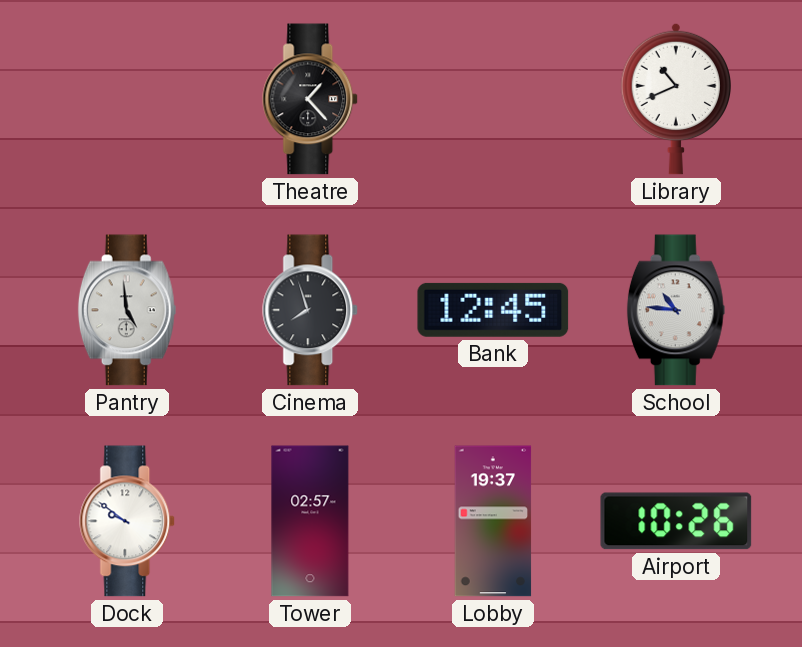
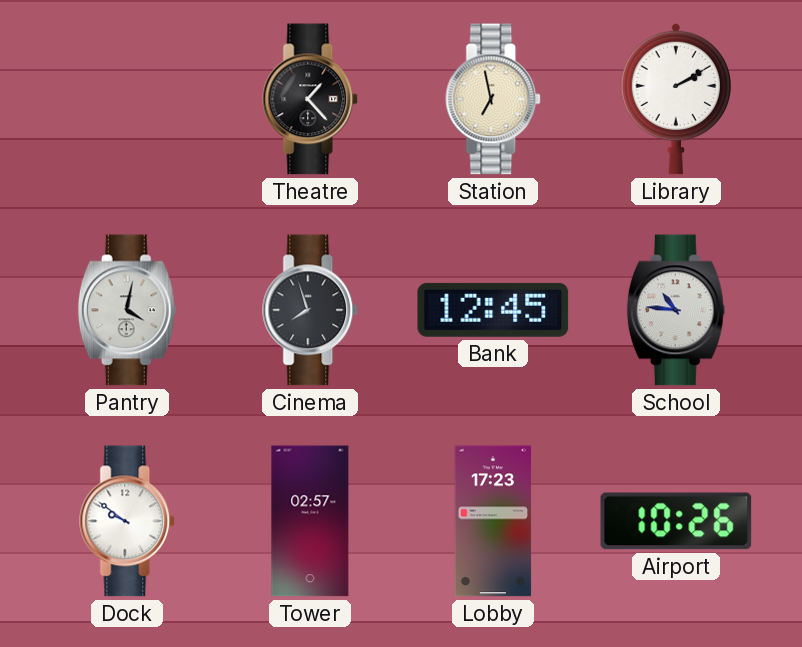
Station: none -> 6:58 (494, 99)
Library: 10:41 -> 2:10 (676, 99)
Pantry: 4:59 -> 4:02 (127, 310)
Lobby: 19:37 -> 17:23 (493, 521)
